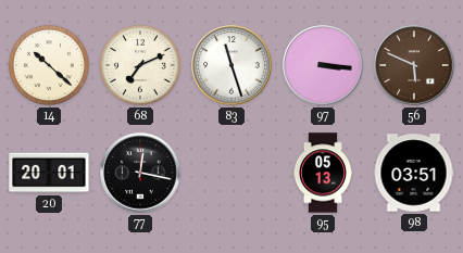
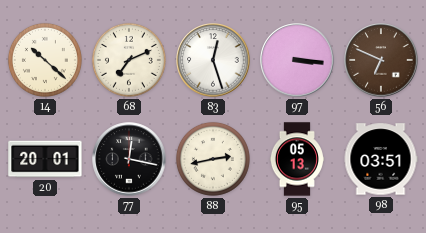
83: 11:27 -> 12:27 (213, 60)
56: 5:49 -> 6:49 (381, 60)
88: none -> 2:43 (213, 159)
